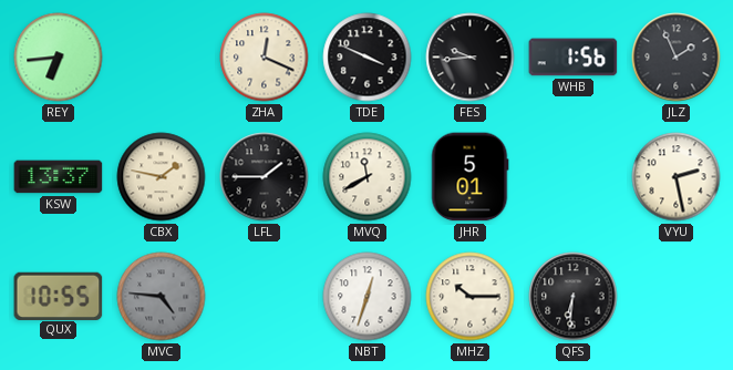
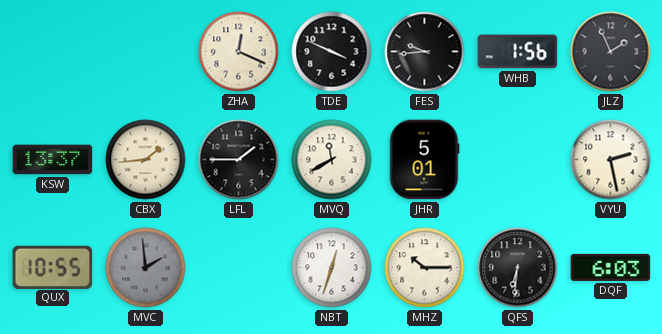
REY: 6:44 -> none (59, 58)
CBX: 1:47 -> 1:44 (146, 160)
MVC: 4:46 -> 1:59 (146, 268)
DQF: none -> 6:03 (611, 267)
